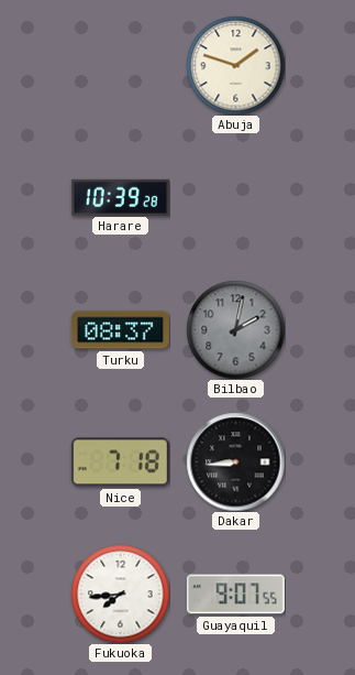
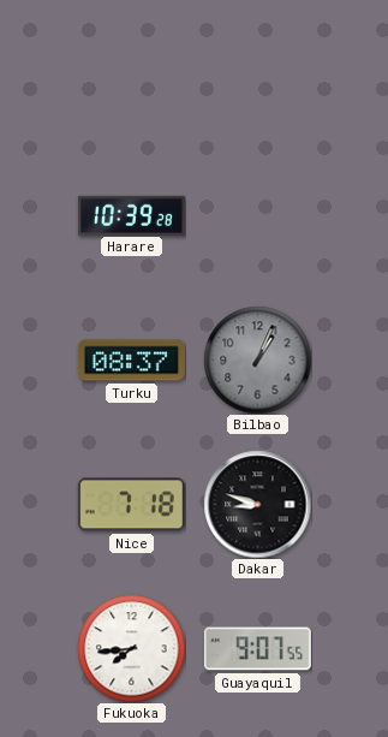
Abuja: 1:48 -> none (235, 65)
Bilbao: 2:02 -> 1:04 (257, 359)
Dakar: 8:44 -> 8:48 (257, 504)
